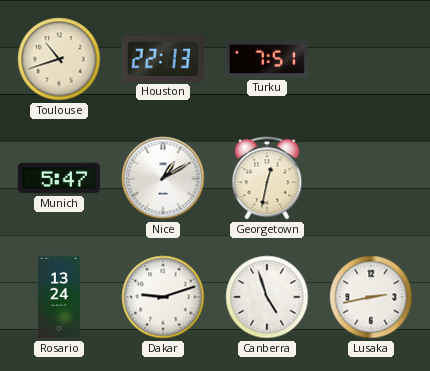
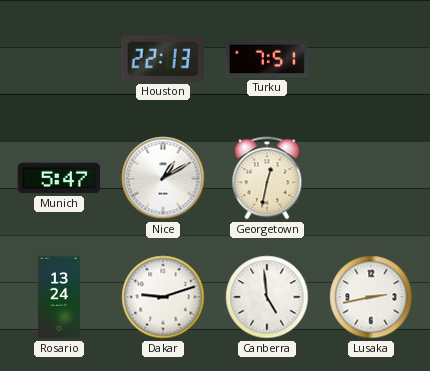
Toulouse: 10:42 -> none (59, 59)
Canberra: 4:57 -> 4:59 (267, 297)
